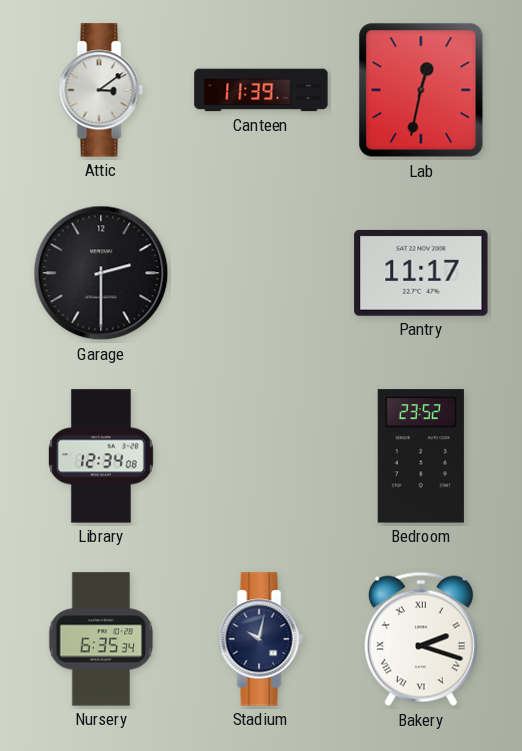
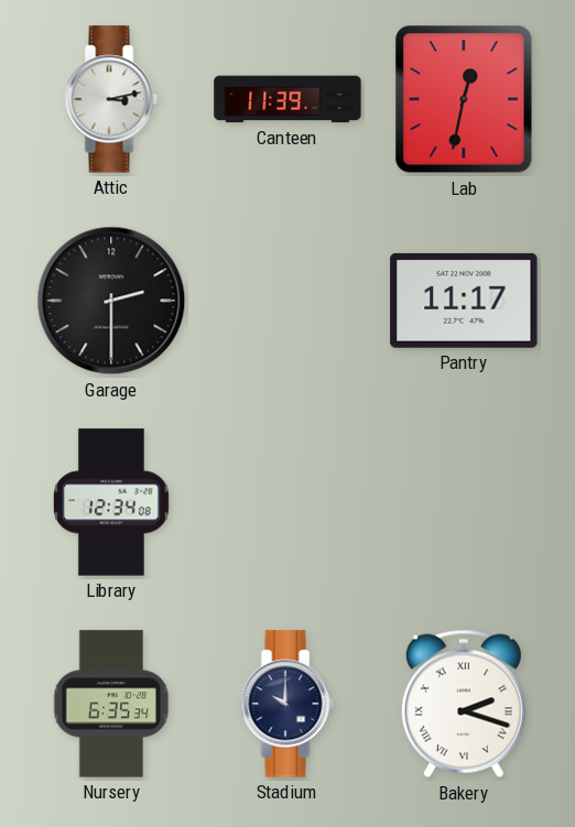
Attic: 3:09 -> 3:13 (111, 99)
Bedroom: 23:52 -> none (421, 456)
Stadium: 10:02 -> 10:00 (287, 704)
